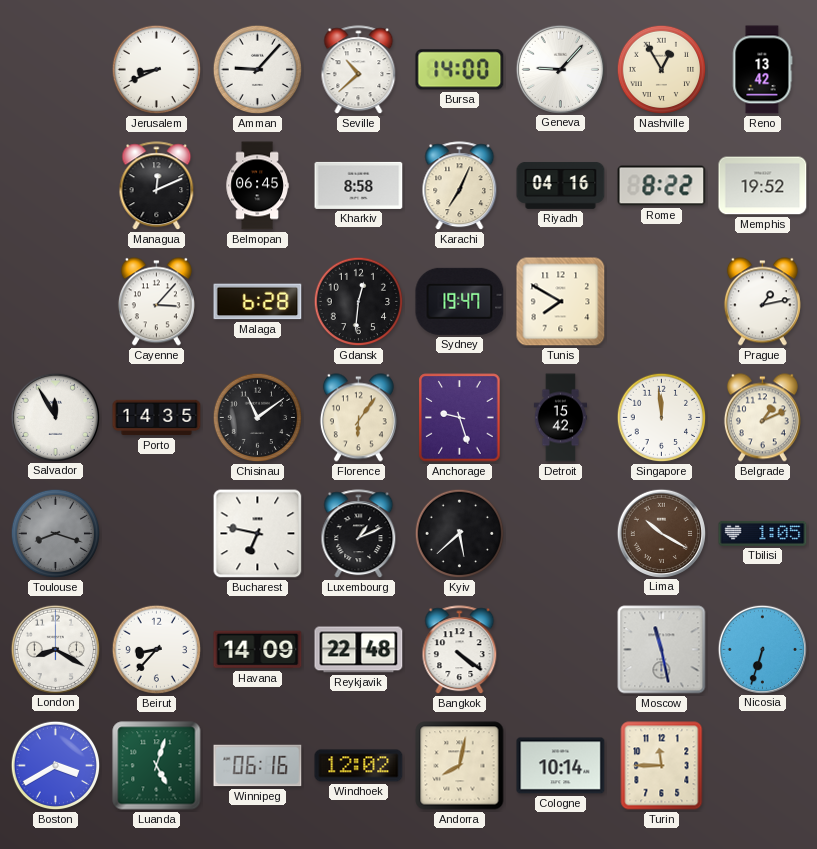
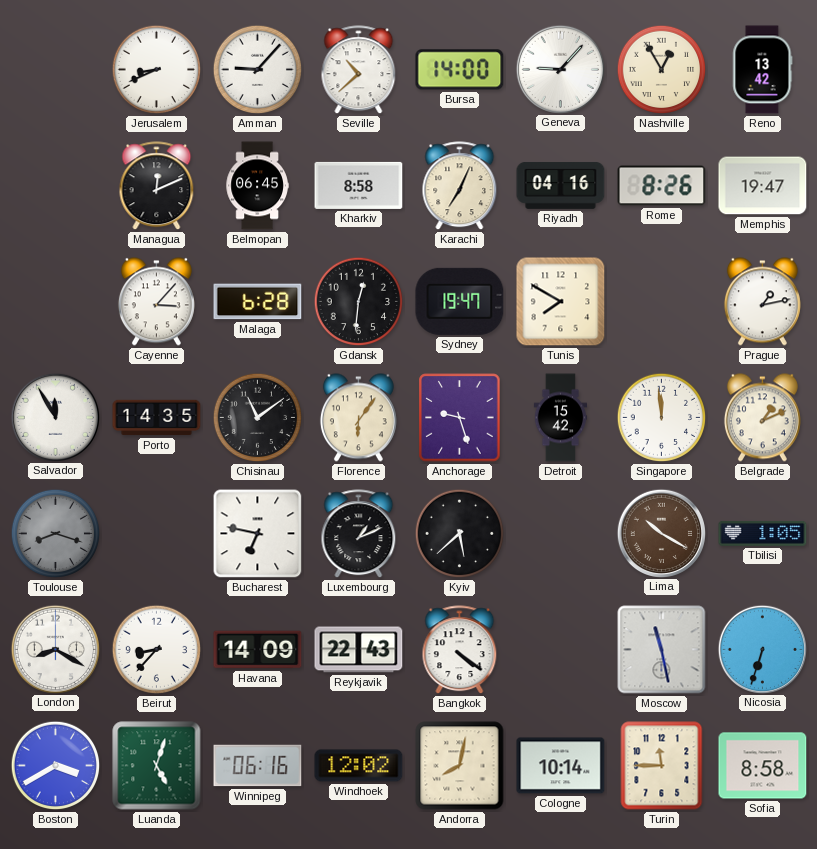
Rome: 8:22 -> 8:26 (662, 186)
Memphis: 19:52 -> 19:47 (763, 186)
Reykjavik: 22:48 -> 22:43 (359, 650)
Sofia: none -> 8:58 (763, 766)
